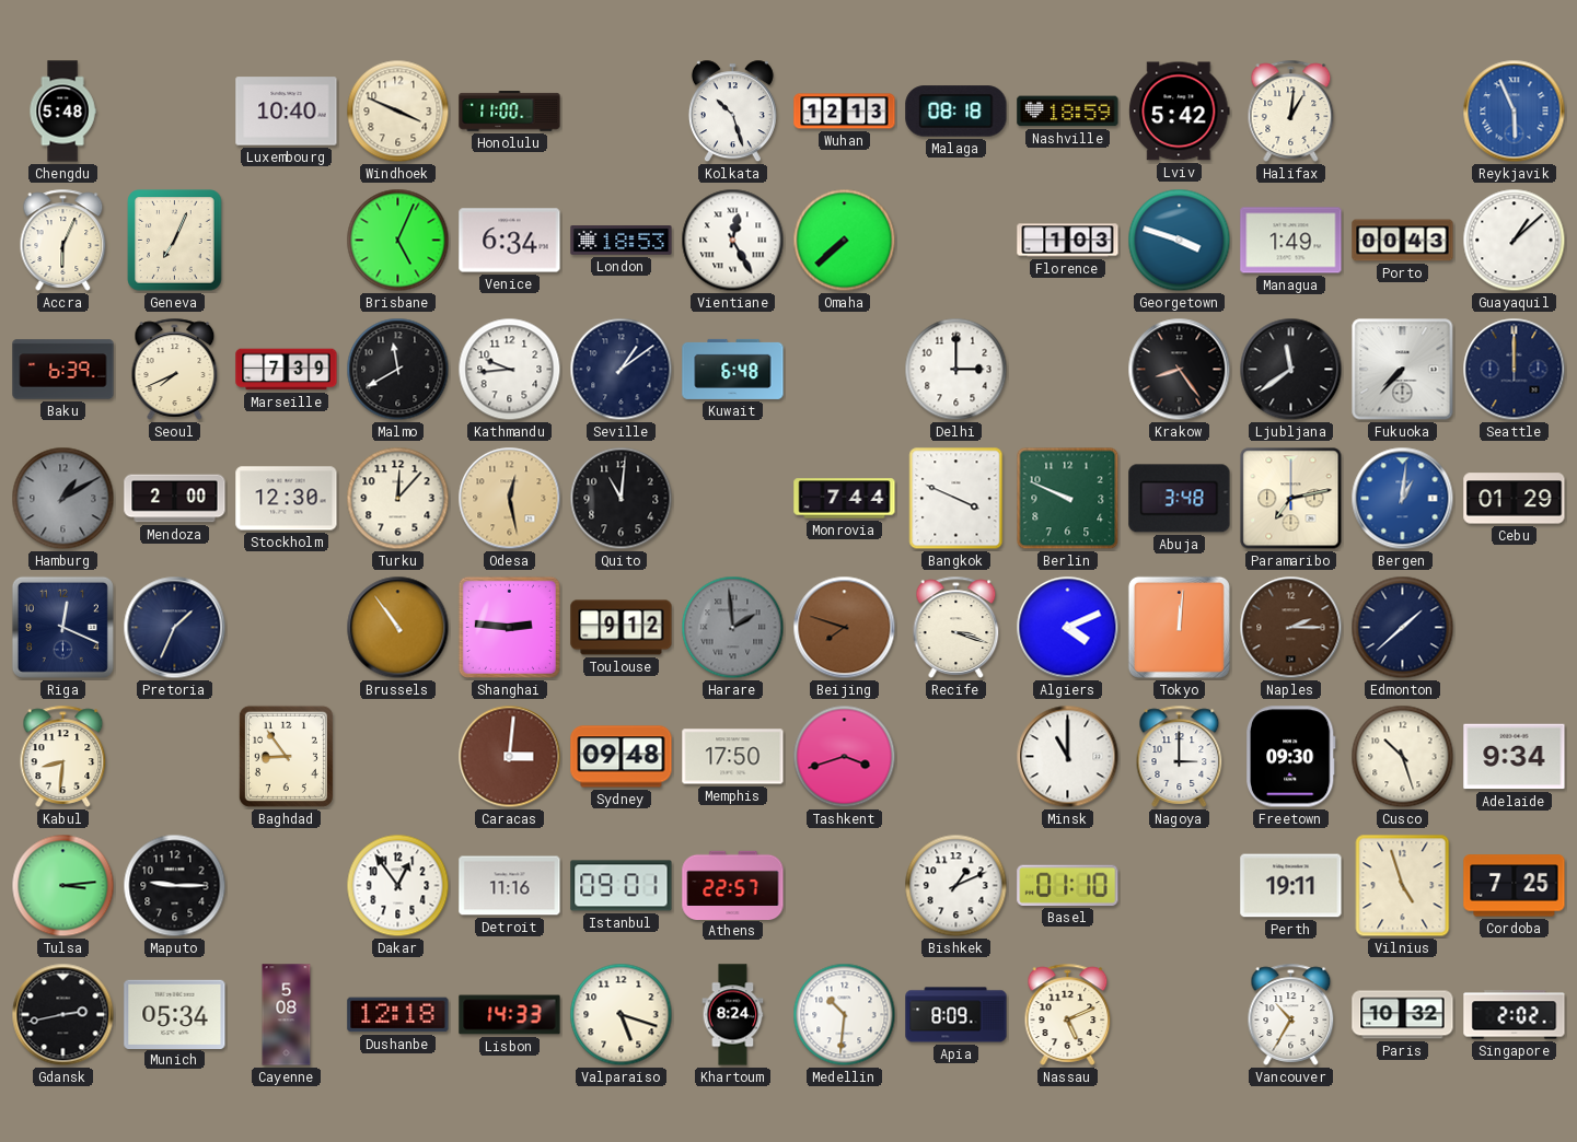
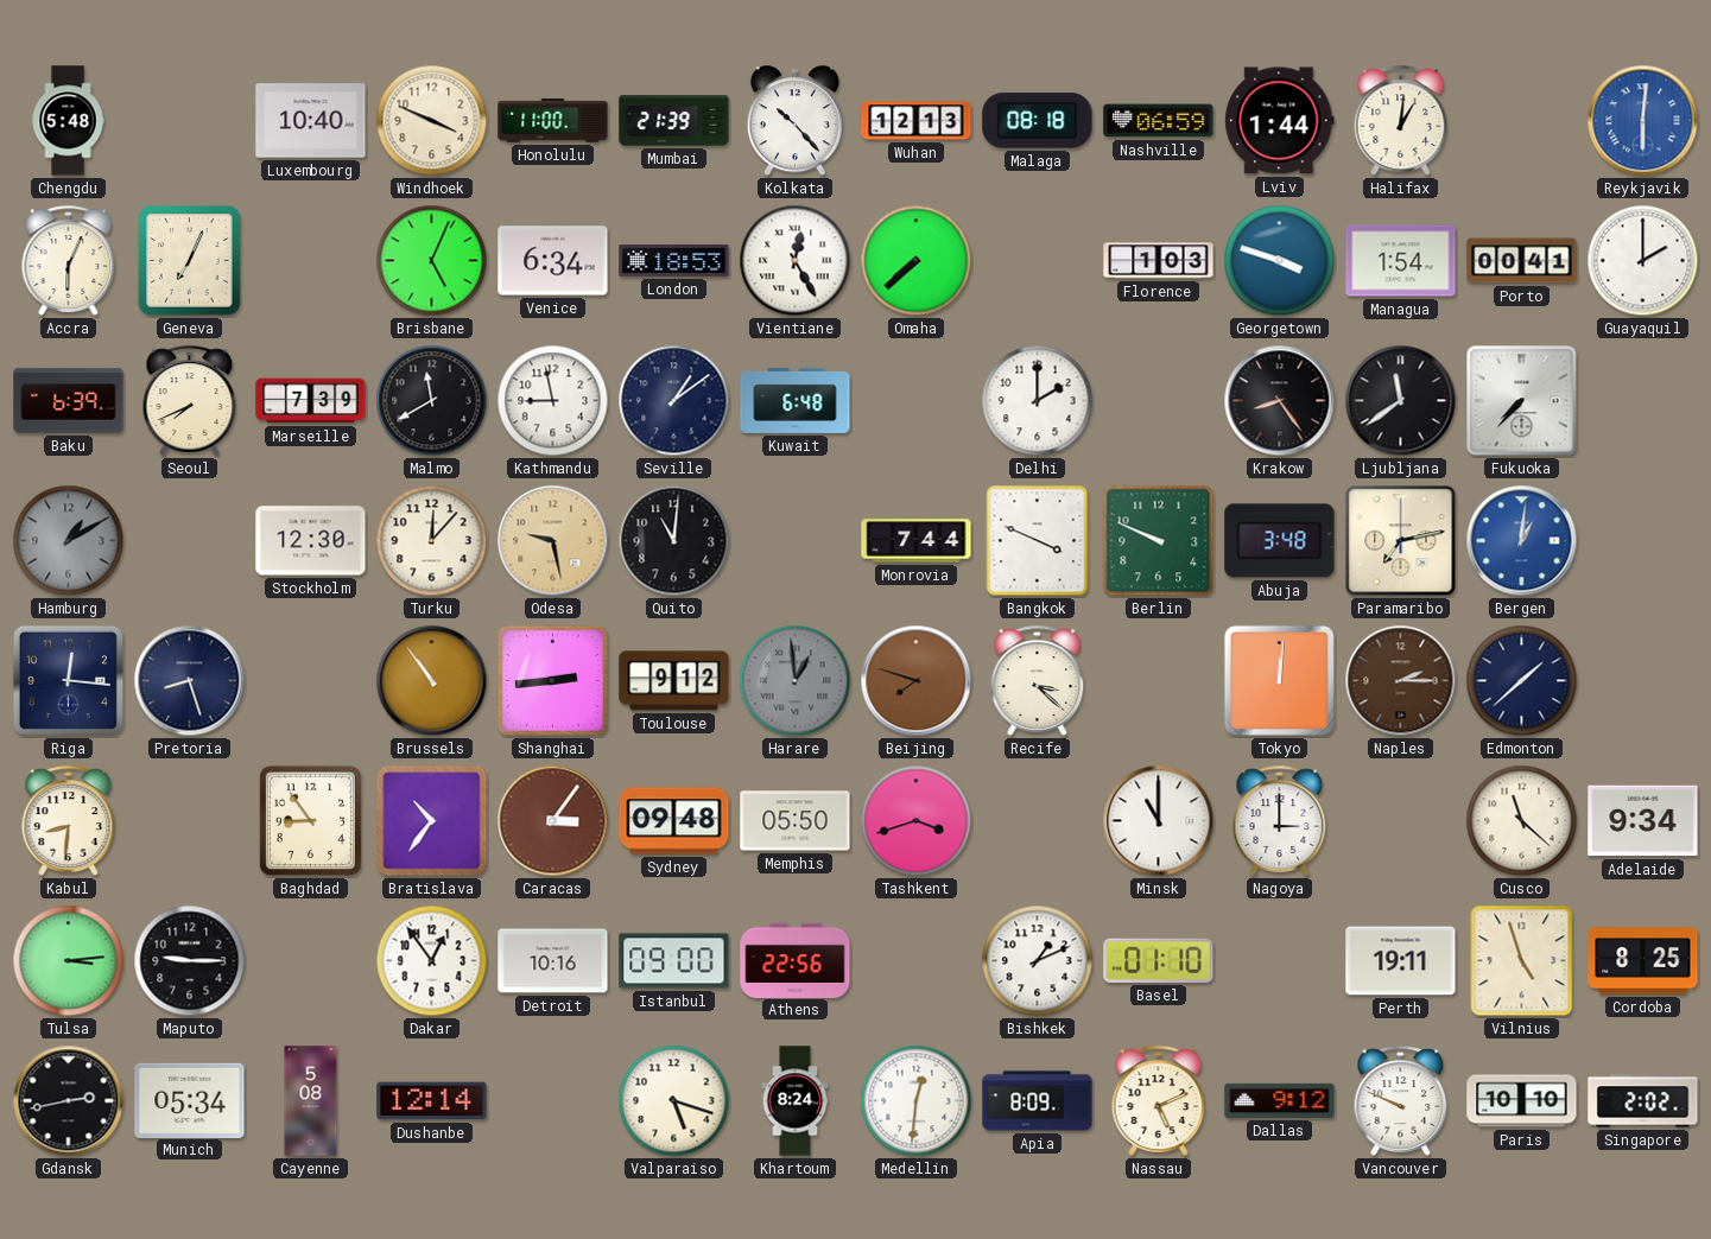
Mumbai: none -> 21:39 (674, 121)
Kolkata: 10:27 -> 10:23 (794, 121)
Nashville: 18:59 -> 06:59 (1159, 121)
Lviv: 5:42 -> 1:44 (1280, 121)
Reykjavik: 5:56 -> 6:01 (1643, 121)
Managua: 1:49 -> 1:54 (1401, 261)
Porto: 00:43 -> 00:41 (1522, 261)
Guayaquil: 1:08 -> 2:00 (1643, 261)
Kathmandu: 9:44 -> 8:58 (553, 401)
Delhi: 3:00 -> 2:00 (1038, 401)
Seattle: 12:00 -> none (1515, 370)
Mendoza: 2:00 -> none (175, 499)
Odesa: 12:28 -> 9:28 (553, 541)
Cebu: 01:29 -> none (1515, 499)
Riga: 12:19 -> 12:16 (68, 680)
Pretoria: 1:34 -> 8:27 (190, 681)
Shanghai: 2:46 -> 2:44 (552, 680)
Harare: 1:59 -> 12:59 (796, 681)
Recife: 3:18 -> 3:22 (1038, 680)
Algiers: 4:11 -> none (1068, 628)
Bratislava: none -> 10:36 (432, 821)
Caracas: 3:01 -> 3:06 (553, 821)
Memphis: 17:50 -> 05:50 (796, 821)
Freetown: 09:30 -> none (1290, 757)
Cusco: 10:27 -> 11:22 (1522, 821)
Detroit: 11:16 -> 10:16 (553, 961)
Istanbul: 09:01 -> 09:00 (674, 961)
Athens: 22:57 -> 22:56 (796, 960)
Cordoba: 7:25 -> 8:25 (1643, 961)
Dushanbe: 12:18 -> 12:14 (432, 1101)
Lisbon: 14:33 -> none (510, 1015)
Medellin: 10:31 -> 12:31 (917, 1101)
Dallas: none -> 9:12 (1280, 1100)
Vancouver: 10:35 -> 9:49 (1401, 1100)
Paris: 10:32 -> 10:10 (1522, 1101)
